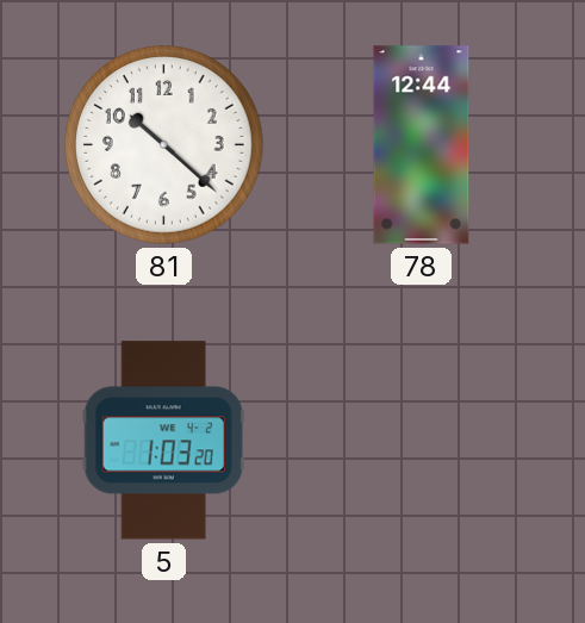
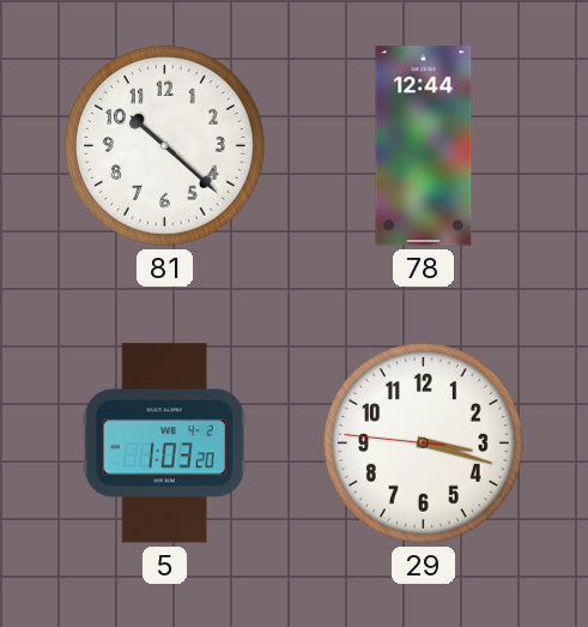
29: none -> 3:17 (424, 444)
